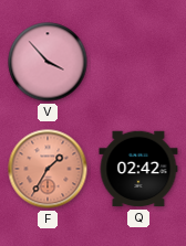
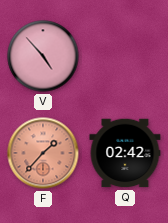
V: 3:53 -> 4:53 (43, 56)
F: 1:35 -> 1:37 (43, 153)
